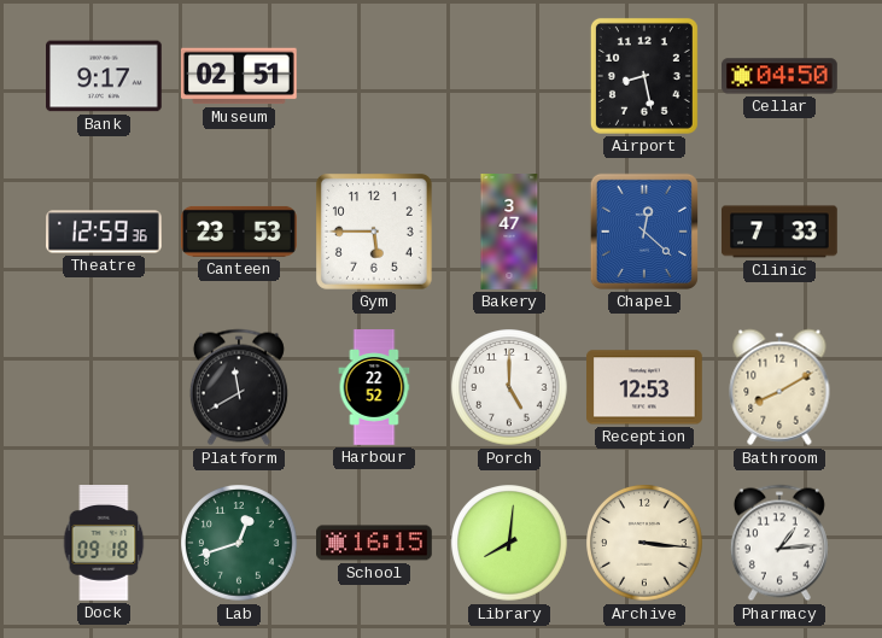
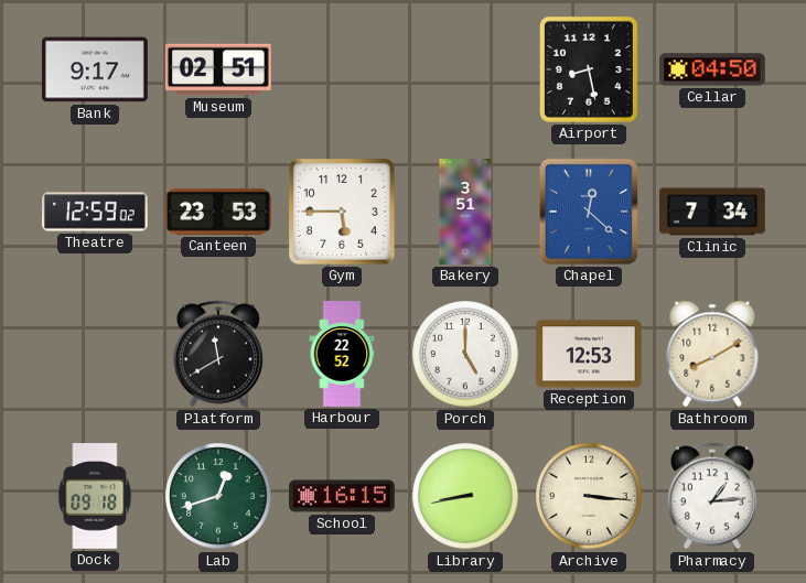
Theatre: 12:59:36 -> 12:59:02 (96, 212)
Bakery: 3:47 -> 3:51 (465, 212)
Clinic: 7:33 -> 7:34 (713, 212)
Library: 8:01 -> 8:43 (465, 496)
